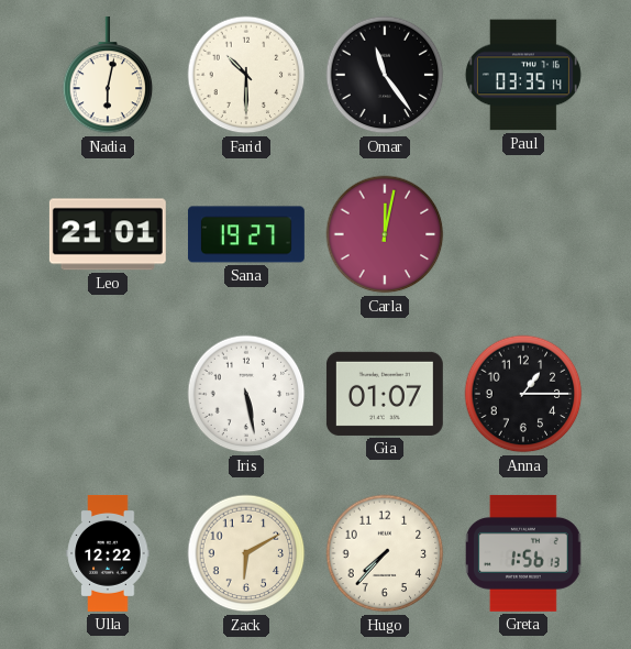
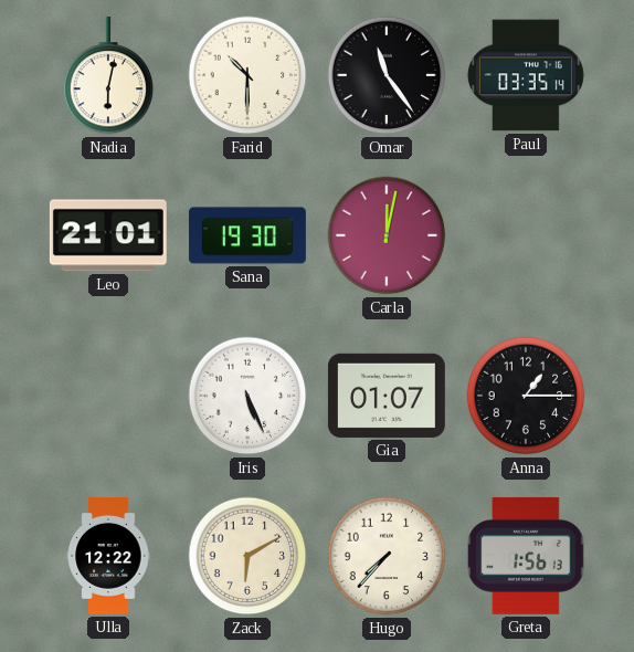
Sana: 19:27 -> 19:30 (247, 235)
Iris: 5:28 -> 5:26 (247, 396)
